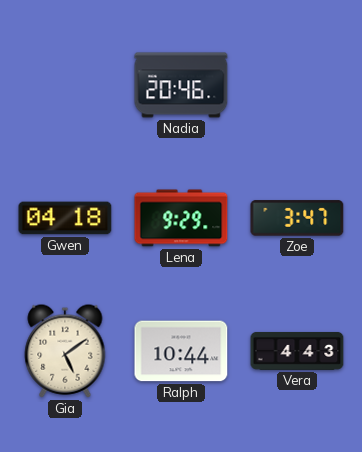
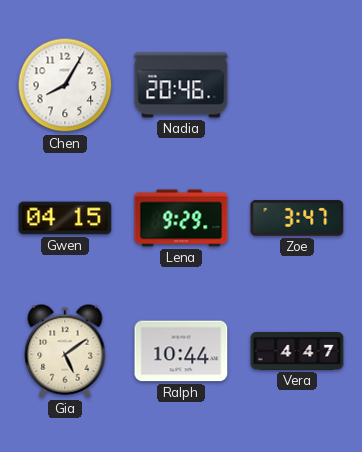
Chen: none -> 8:05 (65, 85)
Gwen: 04:18 -> 04:15 (65, 218)
Vera: 4:43 -> 4:47 (297, 351)
